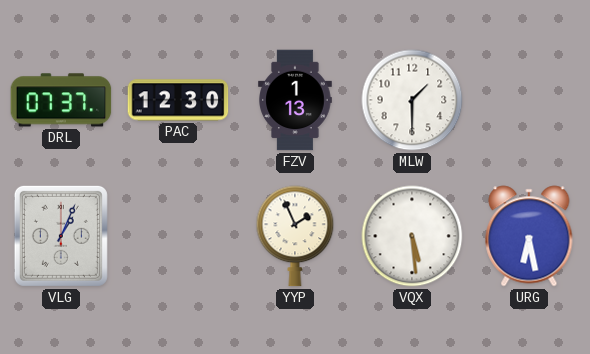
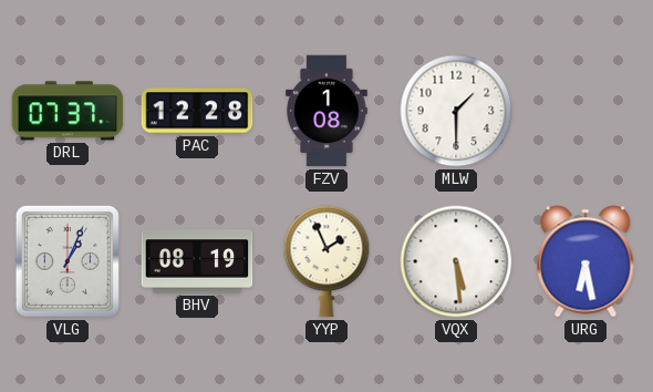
PAC: 12:30 -> 12:28 (197, 111)
FZV: 1:13 -> 1:08 (326, 111)
BHV: none -> 08:19 (197, 261)
